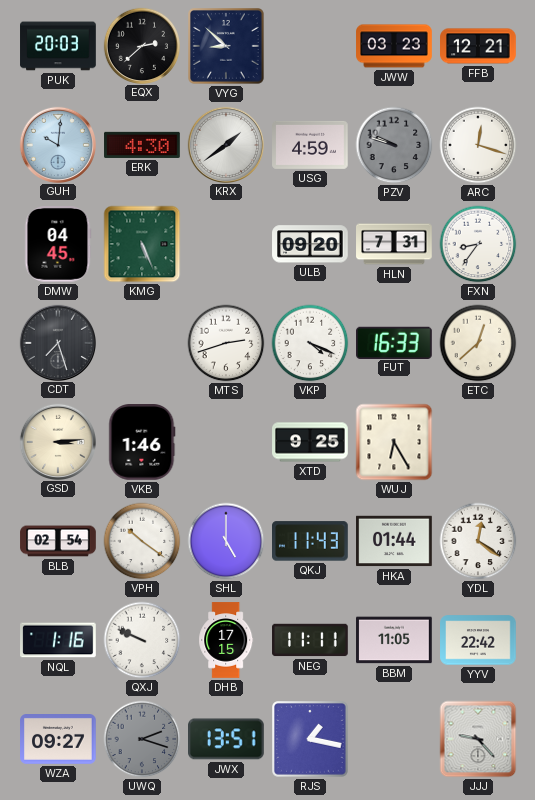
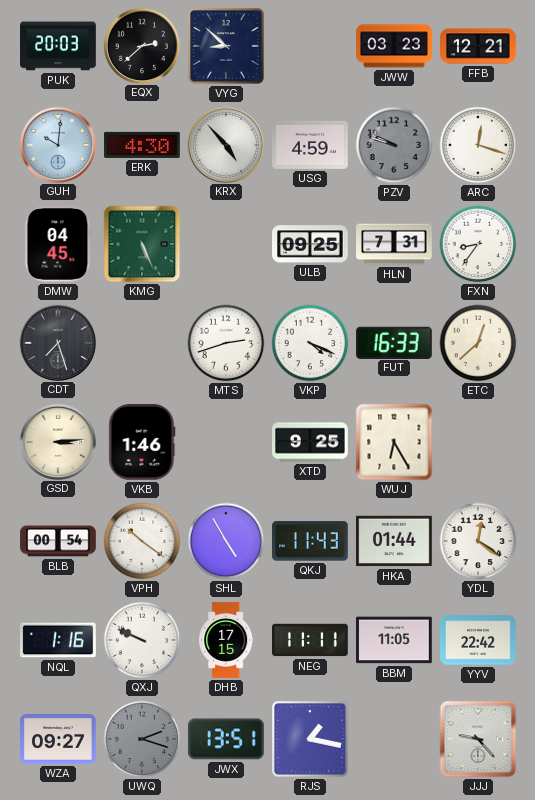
KRX: 1:39 -> 4:53 (225, 144)
ULB: 09:20 -> 09:25 (310, 244)
BLB: 02:54 -> 00:54 (58, 541)
SHL: 5:00 -> 4:55 (226, 541)
